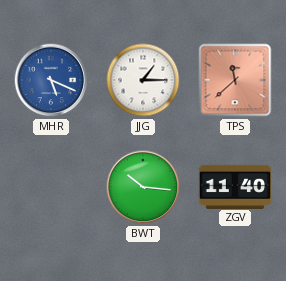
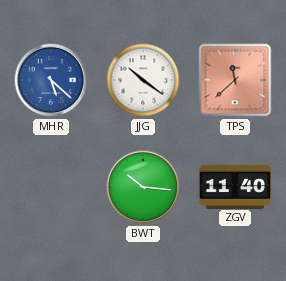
MHR: 5:19 -> 5:22 (51, 80)
JJG: 1:15 -> 10:21 (143, 80)
